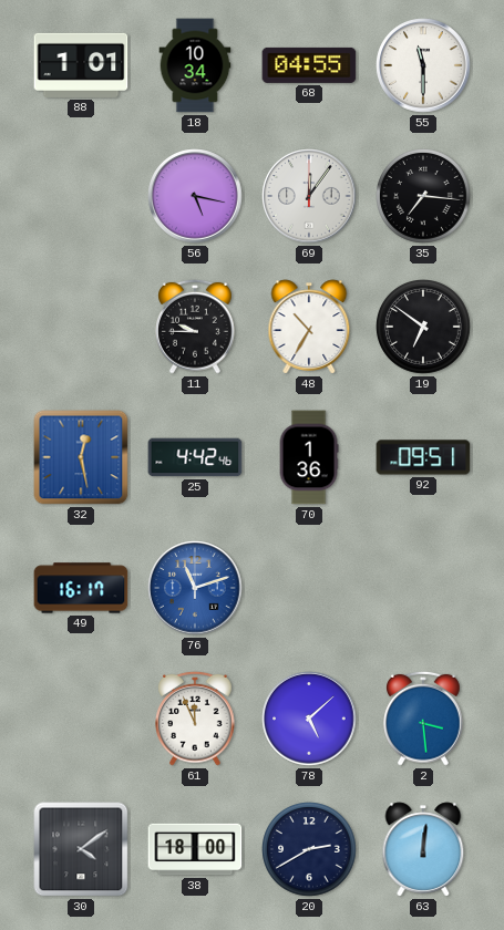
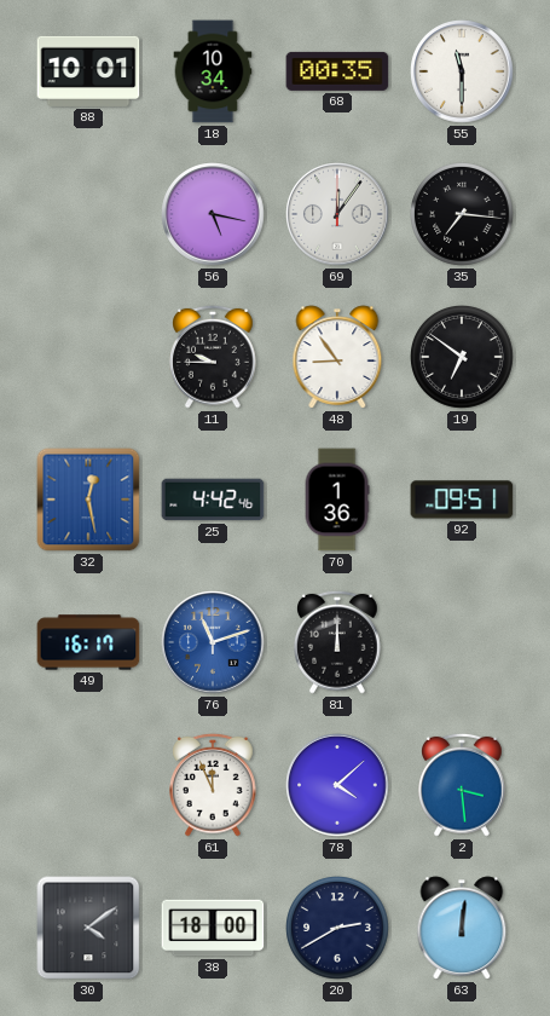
88: 1:01 -> 10:01 (88, 71)
68: 04:55 -> 00:35 (337, 71)
48: 10:35 -> 8:54 (337, 357)
81: none -> 12:00 (338, 642)
78: 5:08 -> 4:08 (337, 785)
